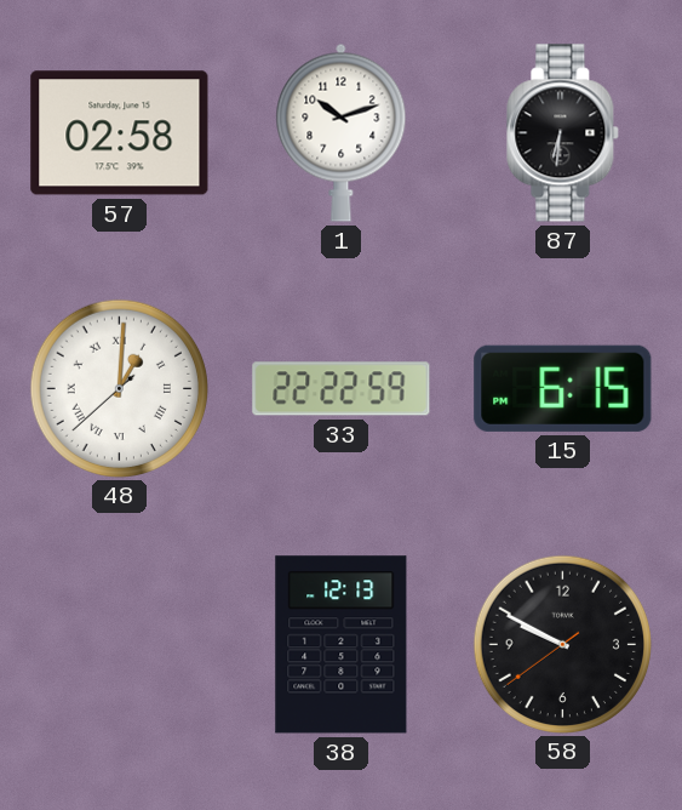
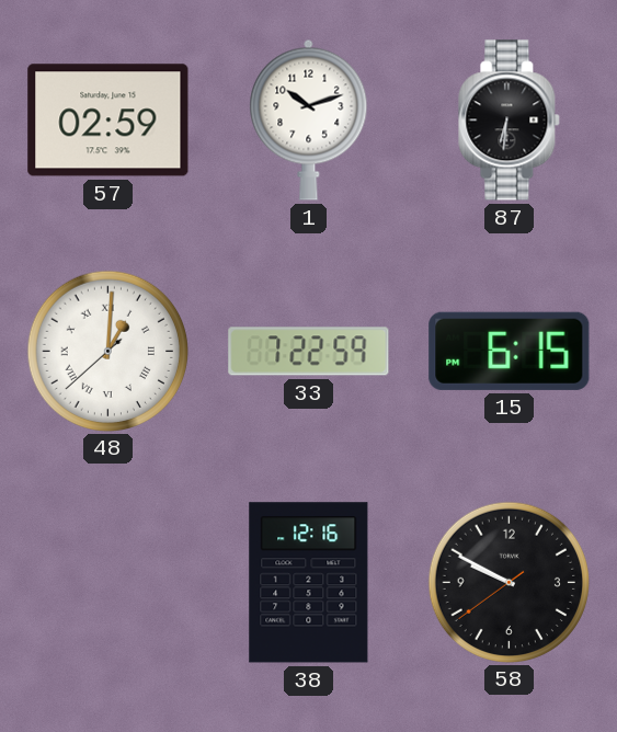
57: 02:58 -> 02:59 (108, 121)
33: 22:22 -> 7:22 (309, 352)
38: 12:13 -> 12:16 (309, 583)
